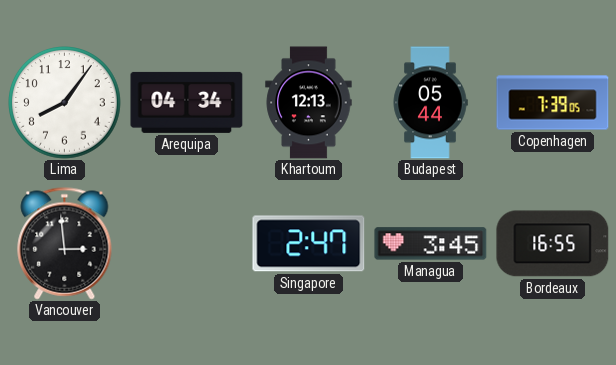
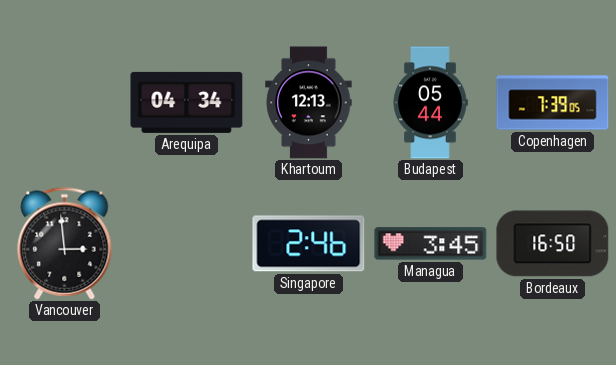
Lima: 8:06 -> none (65, 103)
Singapore: 2:47 -> 2:46 (309, 244)
Bordeaux: 16:55 -> 16:50 (553, 244)
